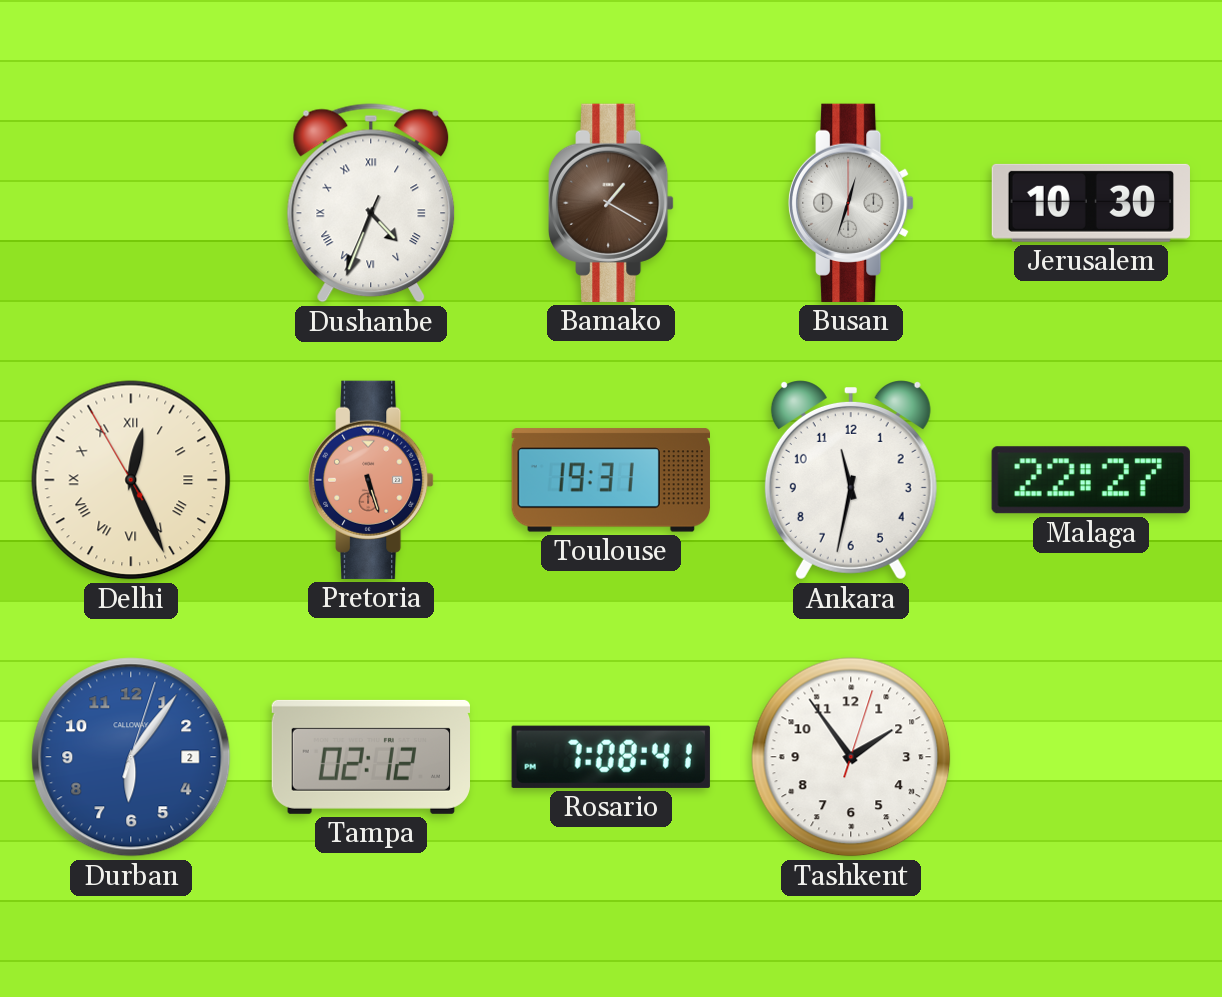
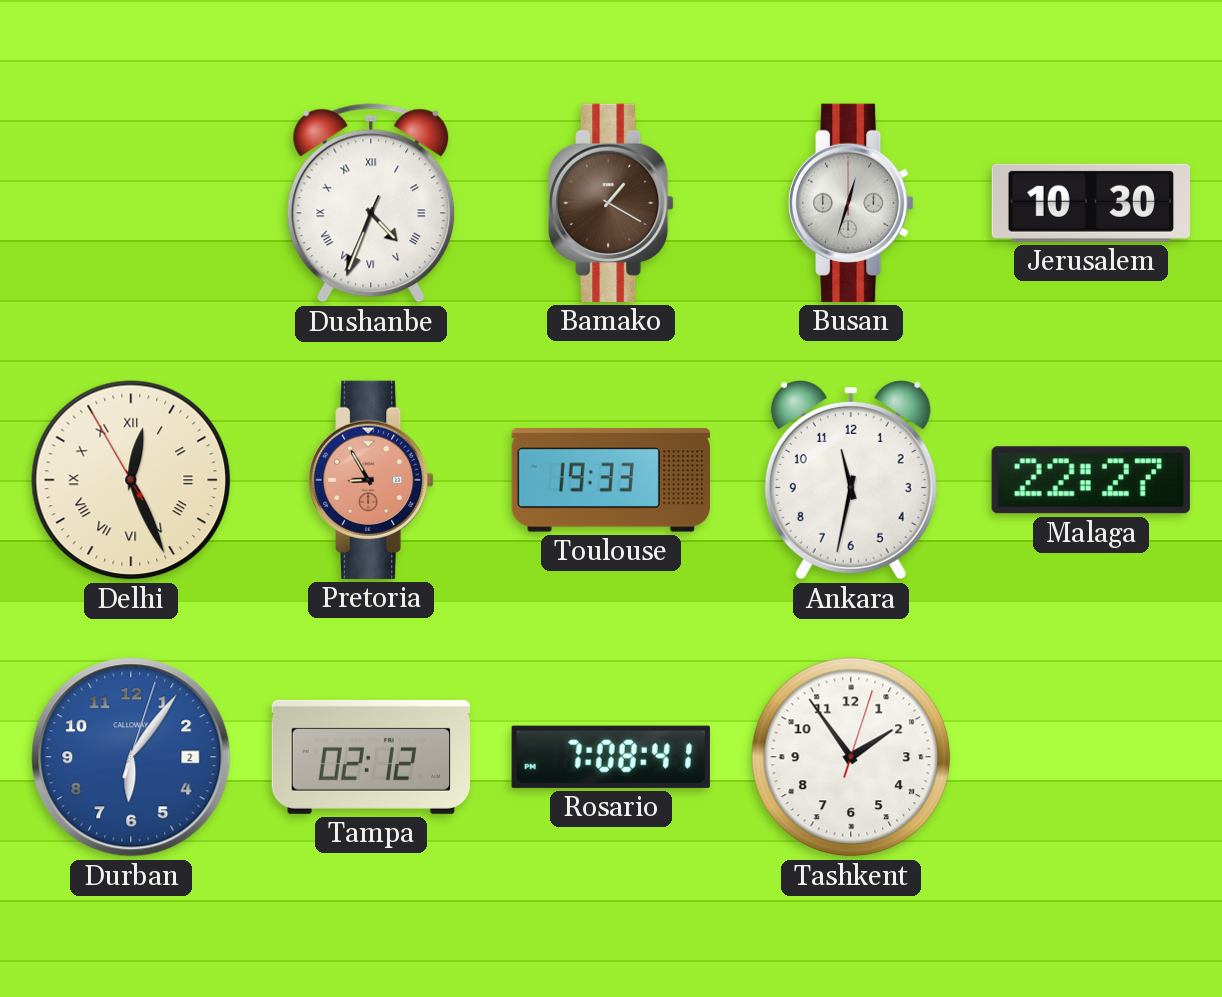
Pretoria: 5:27 -> 8:55 (372, 480)
Toulouse: 19:31 -> 19:33 (611, 480)
